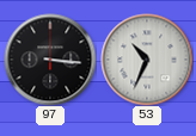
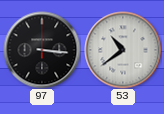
53: 10:34 -> 10:39 (123, 50)
